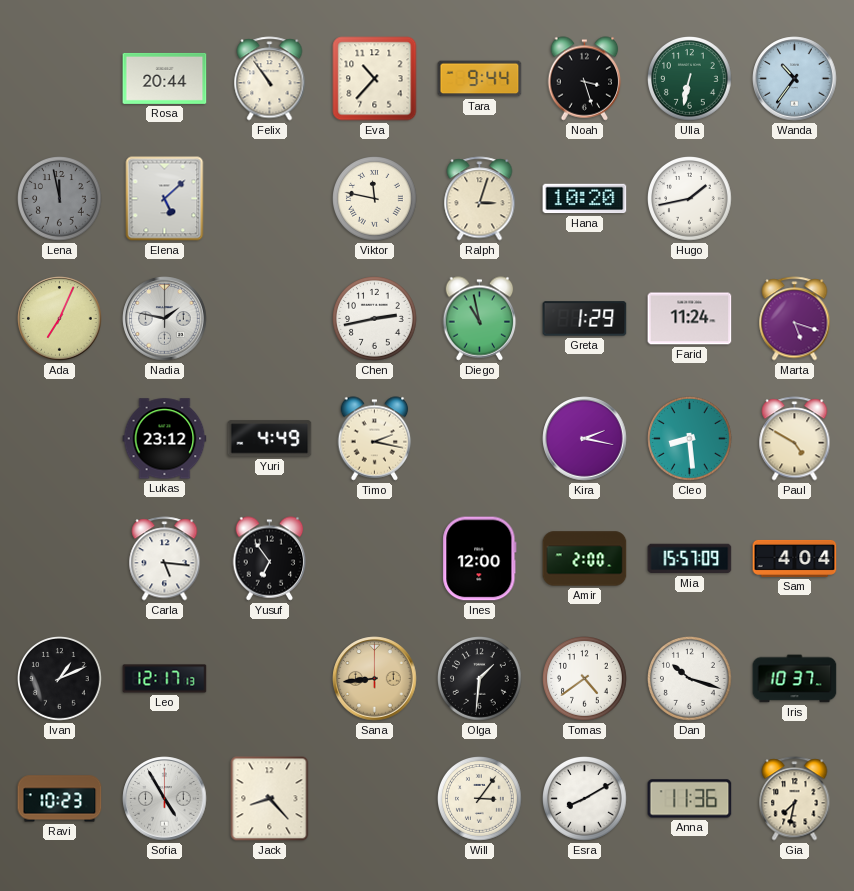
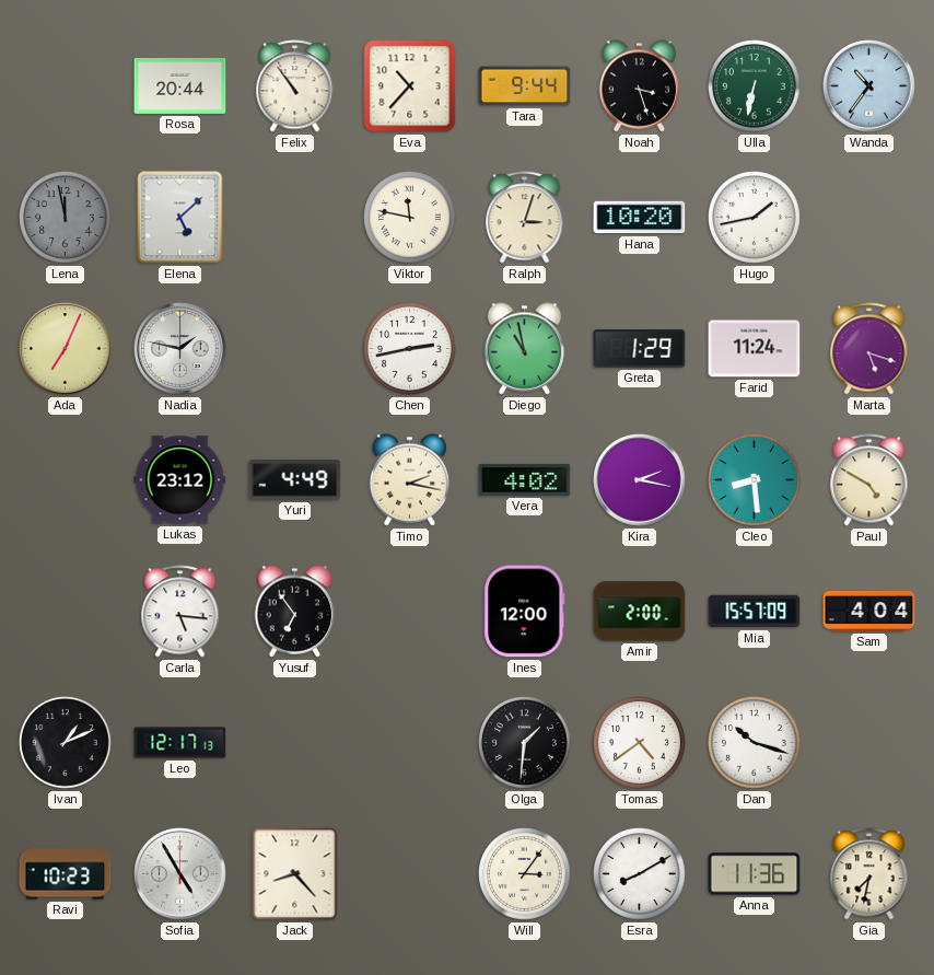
Vera: none -> 4:02 (525, 479)
Sana: 8:44 -> none (375, 679)
Iris: 10:37 -> none (795, 679)
